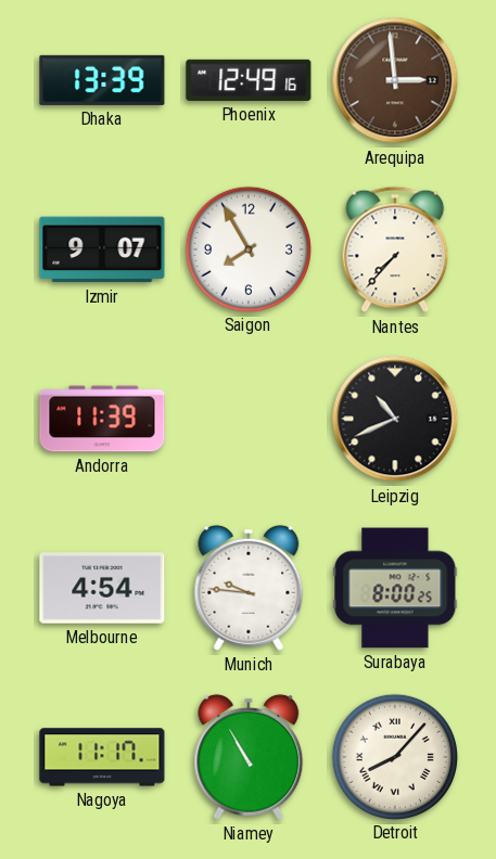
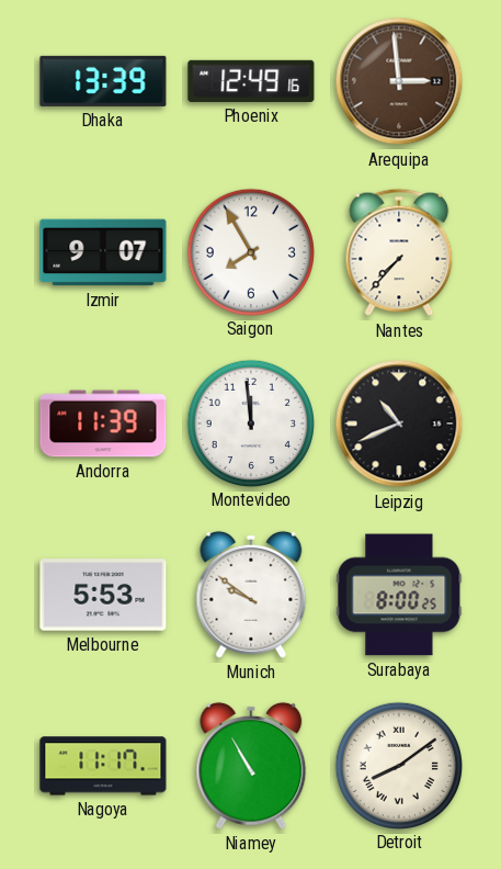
Montevideo: none -> 11:59 (250, 422)
Melbourne: 4:54 -> 5:53 (103, 595)
Munich: 9:46 -> 9:51 (251, 595)
Detroit: 8:07 -> 8:09 (398, 765)
